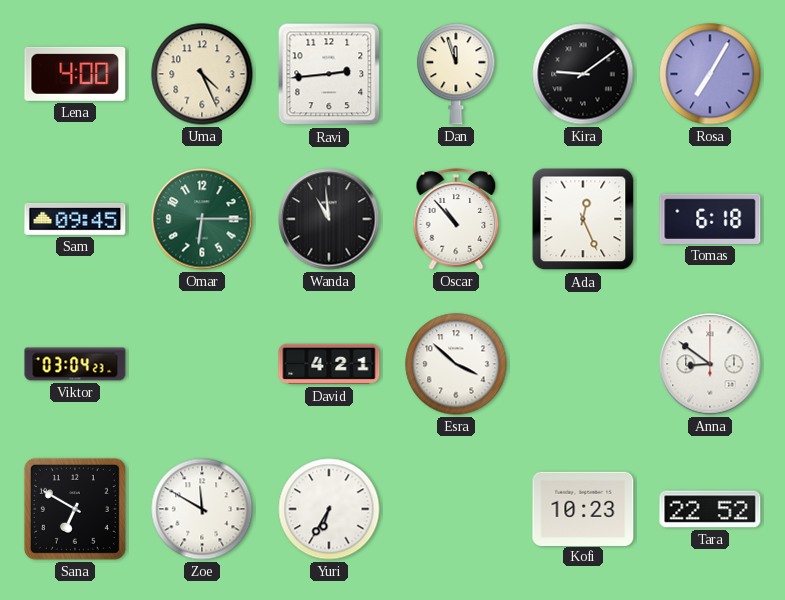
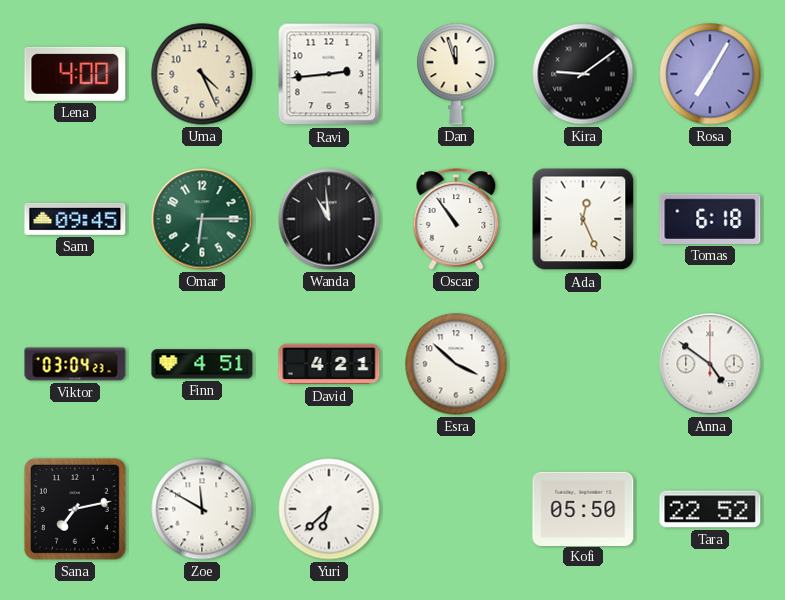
Oscar: 10:53 -> 10:54 (456, 219)
Finn: none -> 4:51 (202, 364)
Anna: 8:51 -> 4:51 (710, 364)
Sana: 6:50 -> 7:13 (75, 509)
Yuri: 6:35 -> 6:38 (329, 509)
Kofi: 10:23 -> 05:50 (583, 508)
